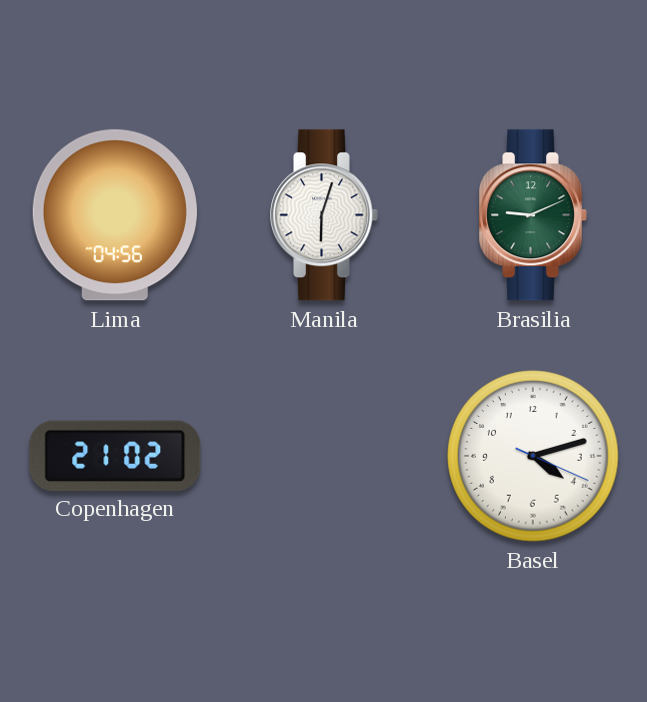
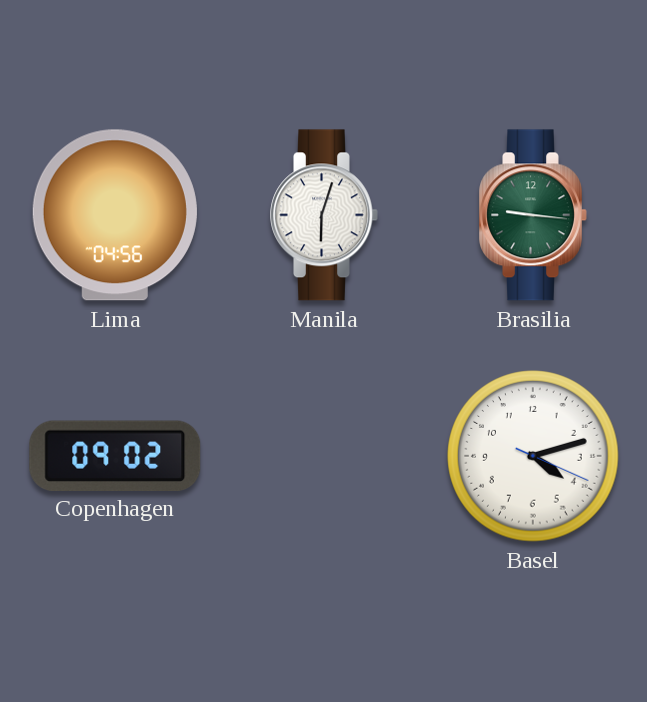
Brasilia: 9:11 -> 9:16 (533, 215)
Copenhagen: 21:02 -> 09:02 (115, 455)
